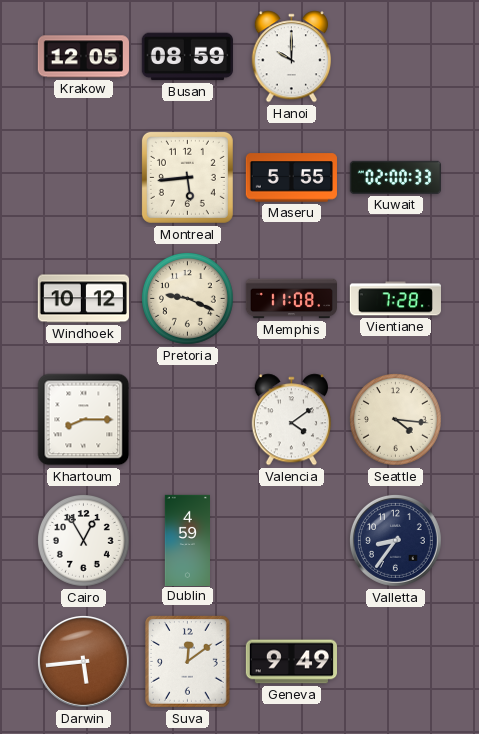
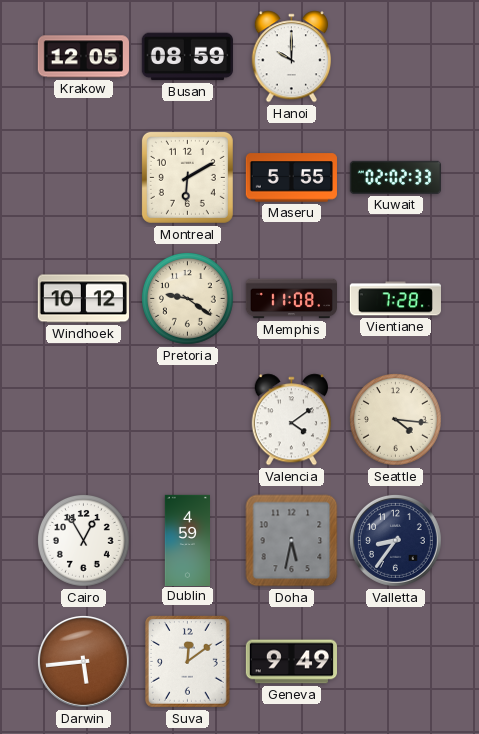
Montreal: 5:44 -> 6:10 (187, 177)
Kuwait: 02:00 -> 02:02 (395, 177)
Pretoria: 9:19 -> 9:21 (188, 299)
Khartoum: 8:15 -> none (84, 420)
Doha: none -> 5:32 (292, 541)
